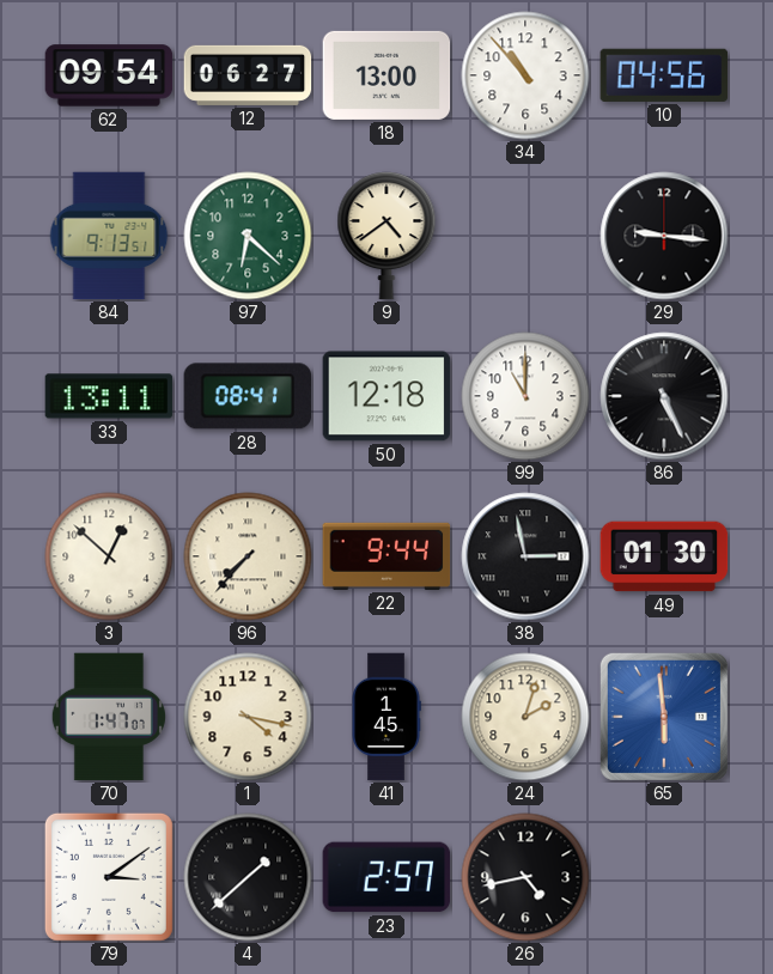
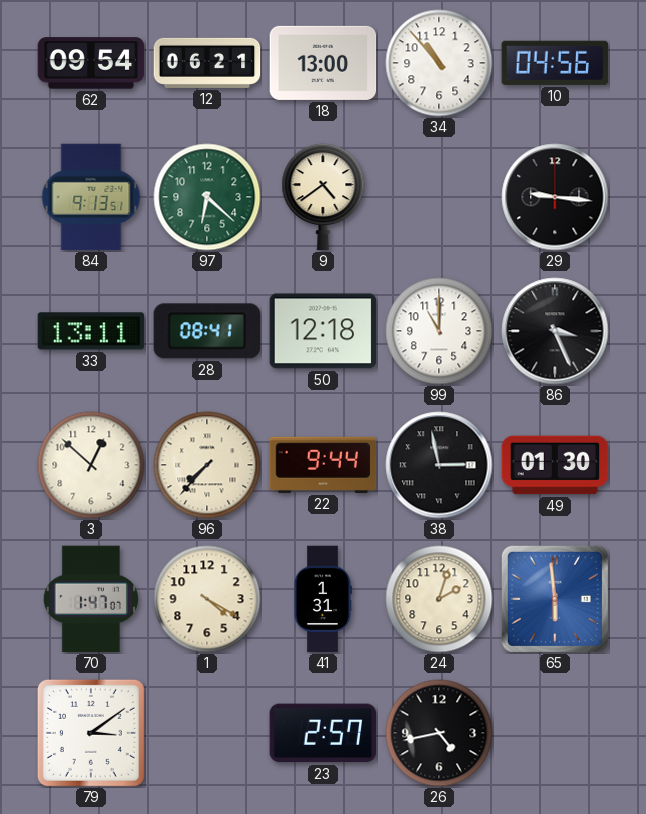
12: 06:27 -> 06:21 (207, 63)
86: 5:26 -> 3:26 (555, 331)
1: 4:17 -> 4:20 (207, 599)
41: 1:45 -> 1:31 (323, 599)
4: 1:38 -> none (248, 877)
